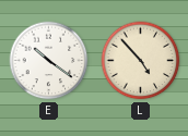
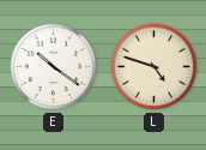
L: 4:53 -> 4:48 (154, 67)
